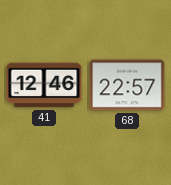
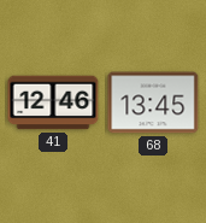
68: 22:57 -> 13:45 (153, 102)
